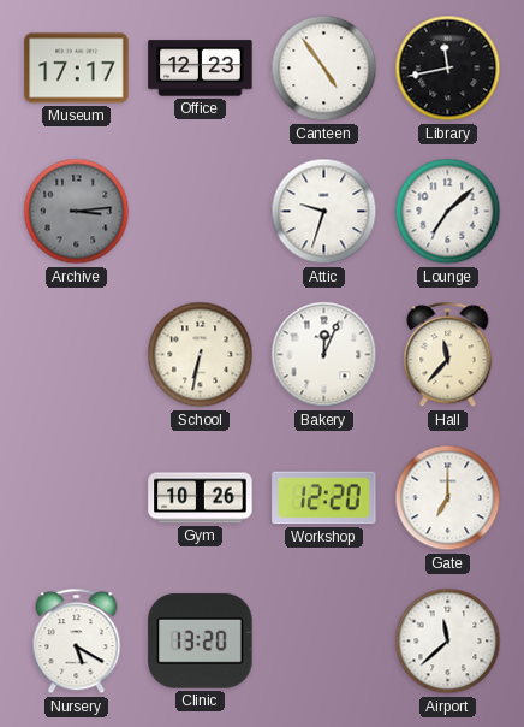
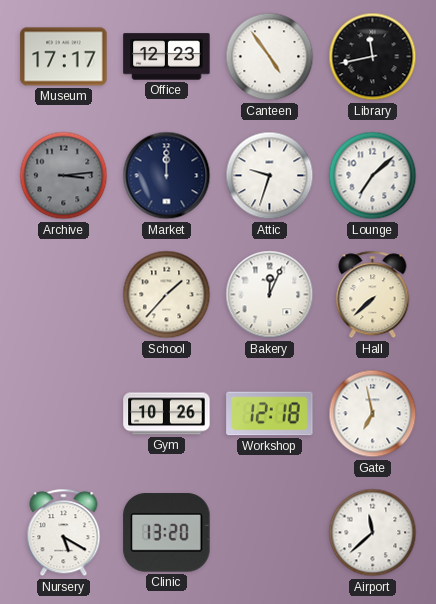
Market: none -> 12:00 (167, 176)
School: 6:32 -> 1:37 (167, 295)
Hall: 11:37 -> 7:38 (373, 295)
Workshop: 12:20 -> 12:18 (270, 414)
Gate: 7:00 -> 6:58 (373, 414)
